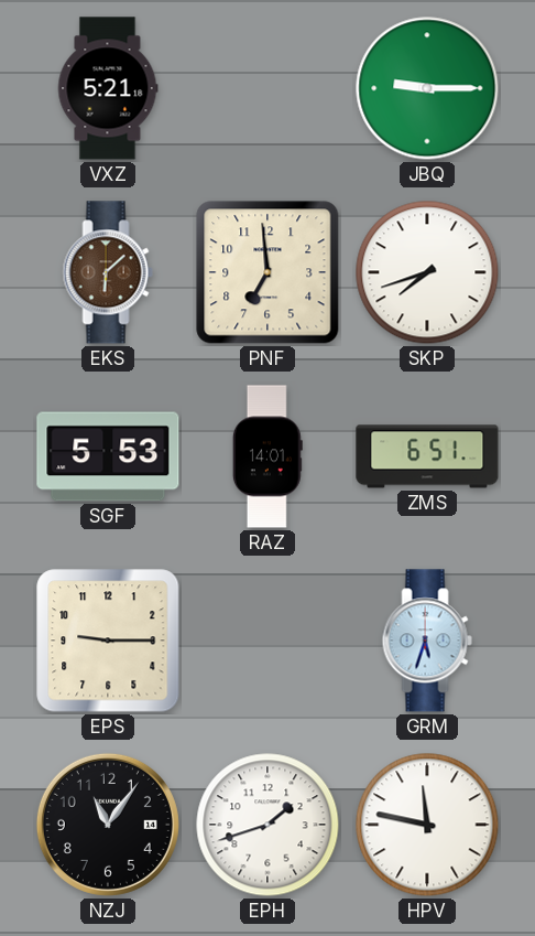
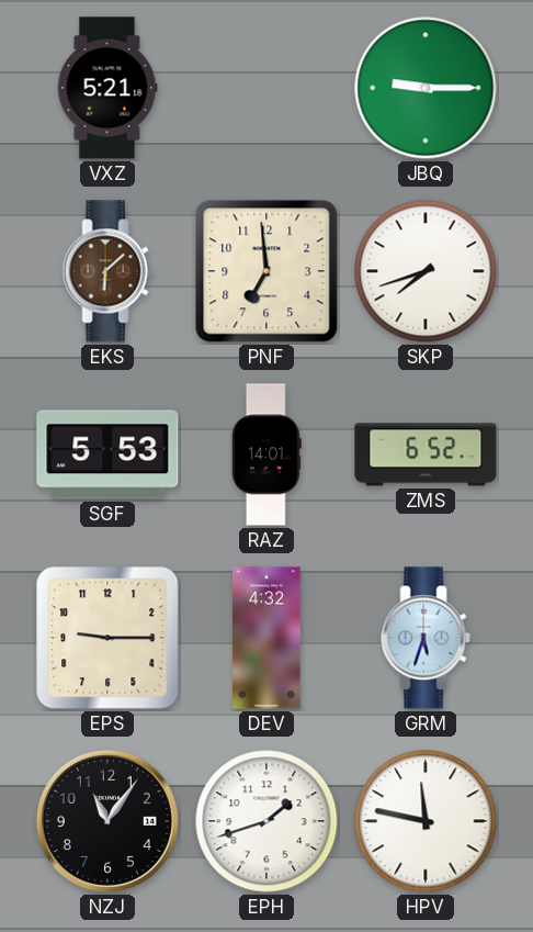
ZMS: 6:51 -> 6:52 (426, 454)
DEV: none -> 4:32 (266, 638)
